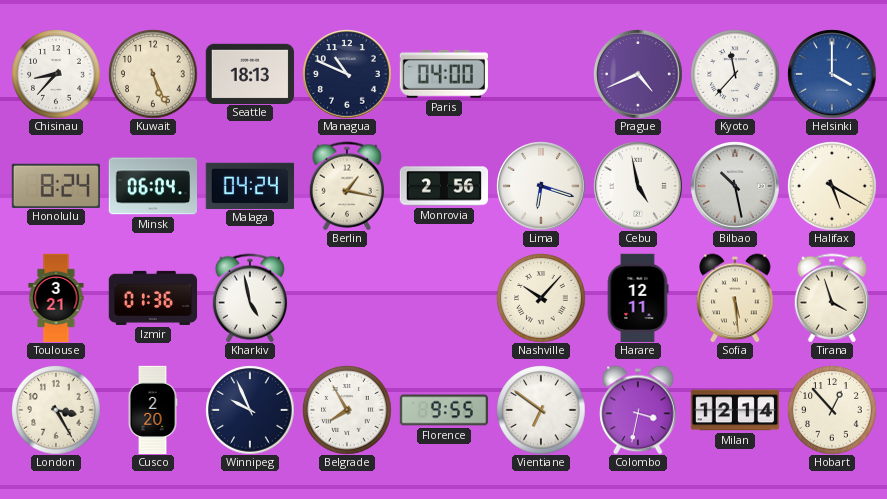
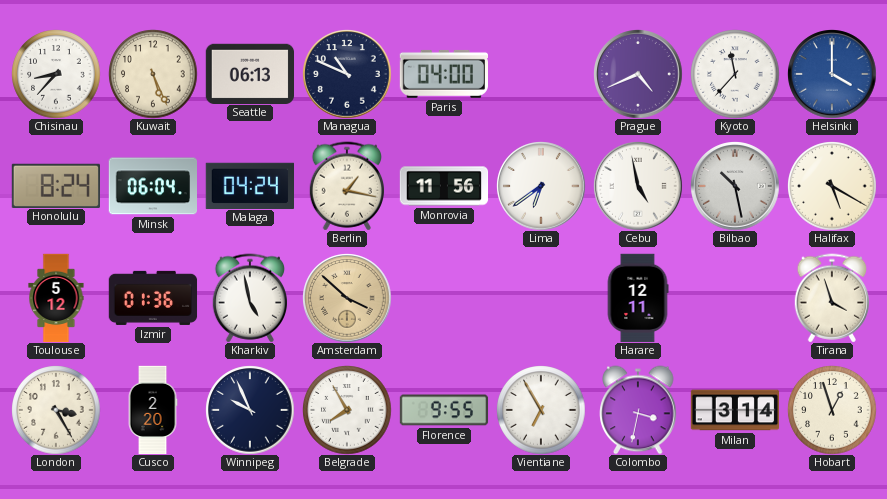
Seattle: 18:13 -> 06:13 (249, 73)
Monrovia: 2:56 -> 11:56 (444, 186)
Lima: 6:18 -> 6:39 (541, 186)
Toulouse: 3:21 -> 5:12 (56, 298)
Amsterdam: none -> 3:52 (347, 298)
Nashville: 10:07 -> none (541, 298)
Sofia: 5:29 -> none (735, 298)
Vientiane: 6:51 -> 6:55 (541, 410)
Milan: 12:14 -> 3:14 (735, 410)
Hobart: 12:53 -> 12:57 (832, 410)
